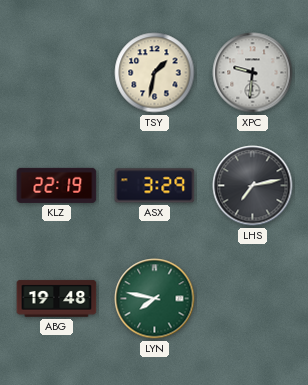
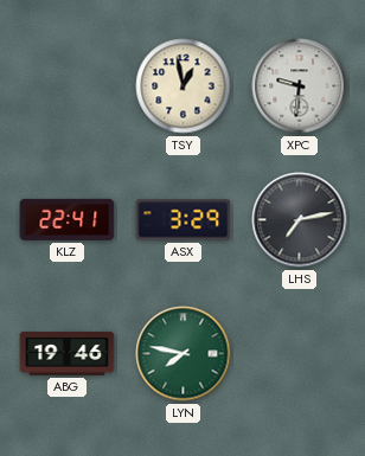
TSY: 1:32 -> 12:58 (184, 86)
KLZ: 22:19 -> 22:41 (68, 219)
ABG: 19:48 -> 19:46 (68, 354)
